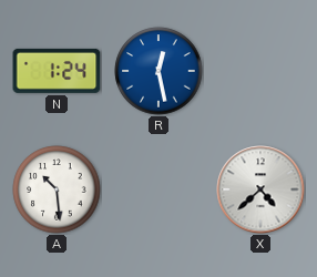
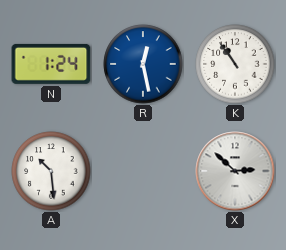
K: none -> 10:54 (235, 64)
X: 4:38 -> 2:52 (235, 171)
